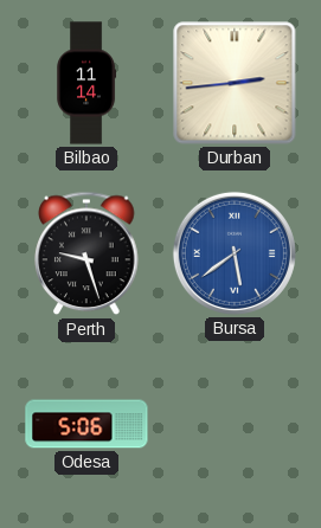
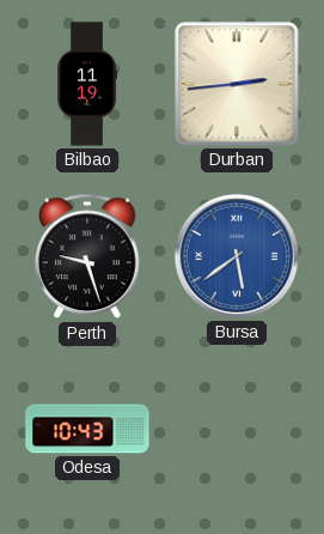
Bilbao: 11:14 -> 11:19 (87, 84)
Odesa: 5:06 -> 10:43 (87, 429)
